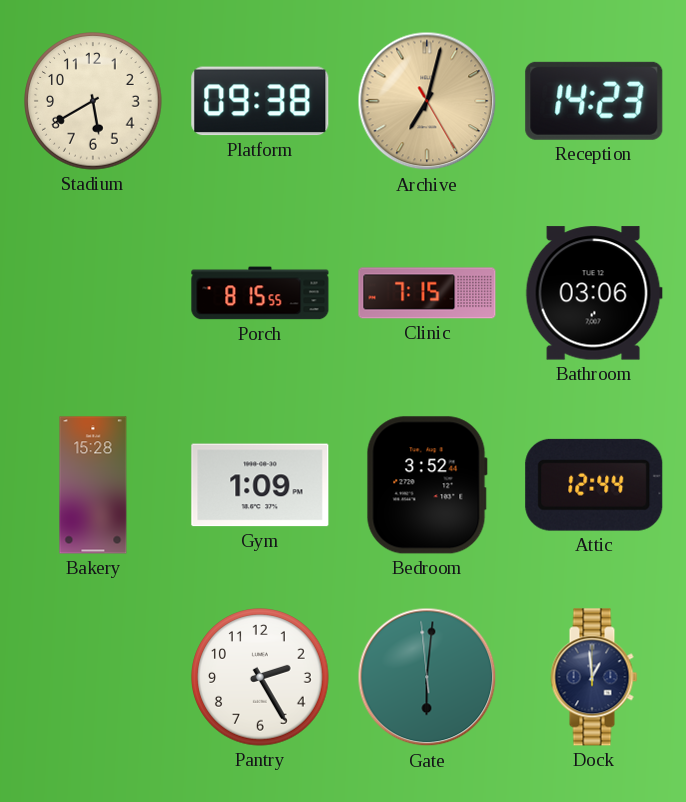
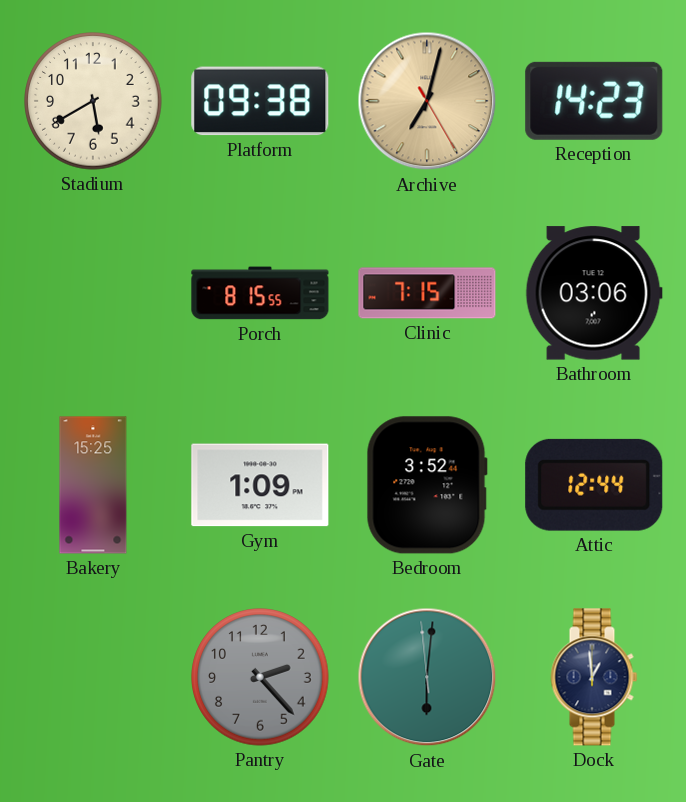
Bakery: 15:28 -> 15:25 (93, 485)
Pantry: 2:25 -> 2:23 (260, 677)
Pantry dial: white -> grey (260, 677)
